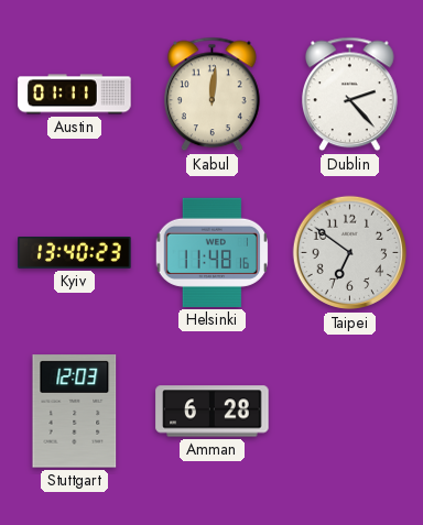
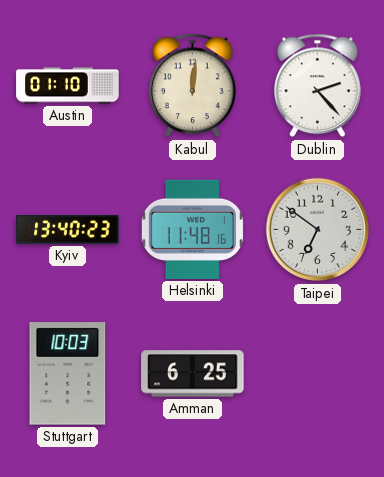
Austin: 01:11 -> 01:10 (68, 86)
Stuttgart: 12:03 -> 10:03 (68, 374)
Amman: 6:28 -> 6:25 (193, 374)
